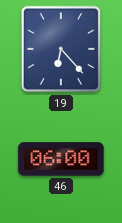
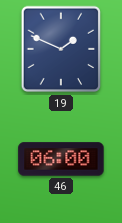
19: 6:23 -> 1:49 (61, 49)
